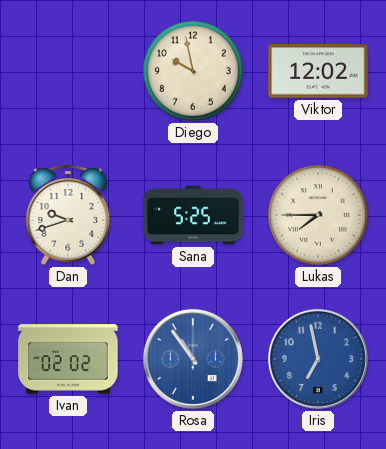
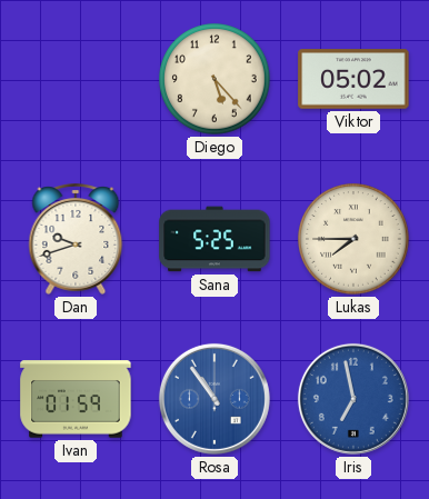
Diego: 9:58 -> 5:23 (214, 79)
Viktor: 12:02 -> 05:02 (353, 79)
Ivan: 02:02 -> 01:59 (76, 399)
